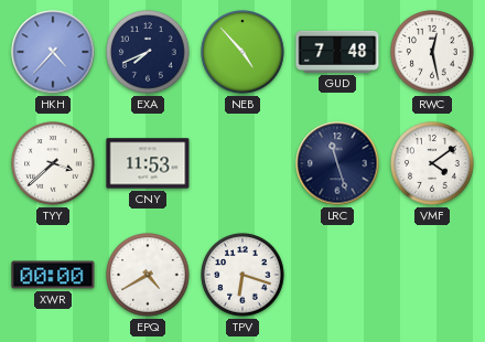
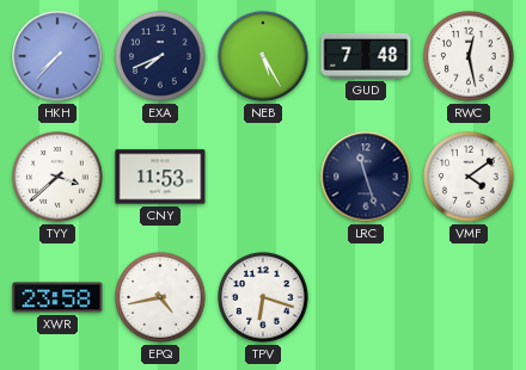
HKH: 4:37 -> 7:37 (57, 56)
NEB: 4:53 -> 5:25 (263, 56)
XWR: 00:00 -> 23:58 (57, 297)
EPQ: 4:40 -> 4:43 (160, 297)
